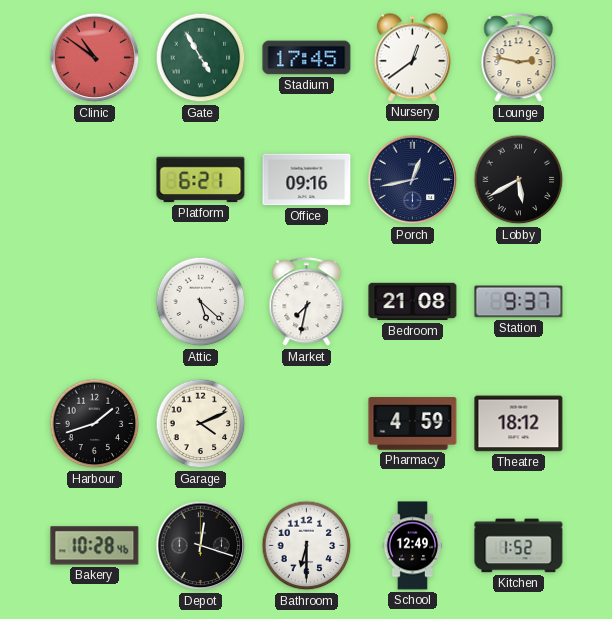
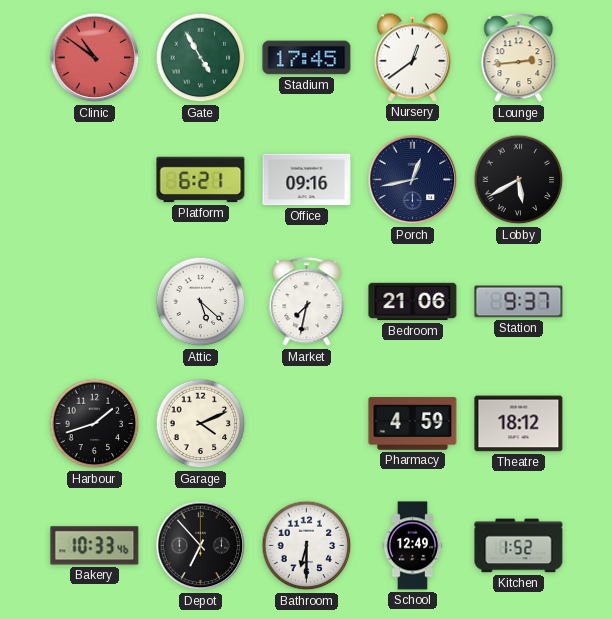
Lounge: 2:47 -> 2:44 (519, 58)
Bedroom: 21:08 -> 21:06 (413, 302)
Bakery: 10:28 -> 10:33 (95, 546)
Depot: 12:18 -> 6:53 (201, 546)
